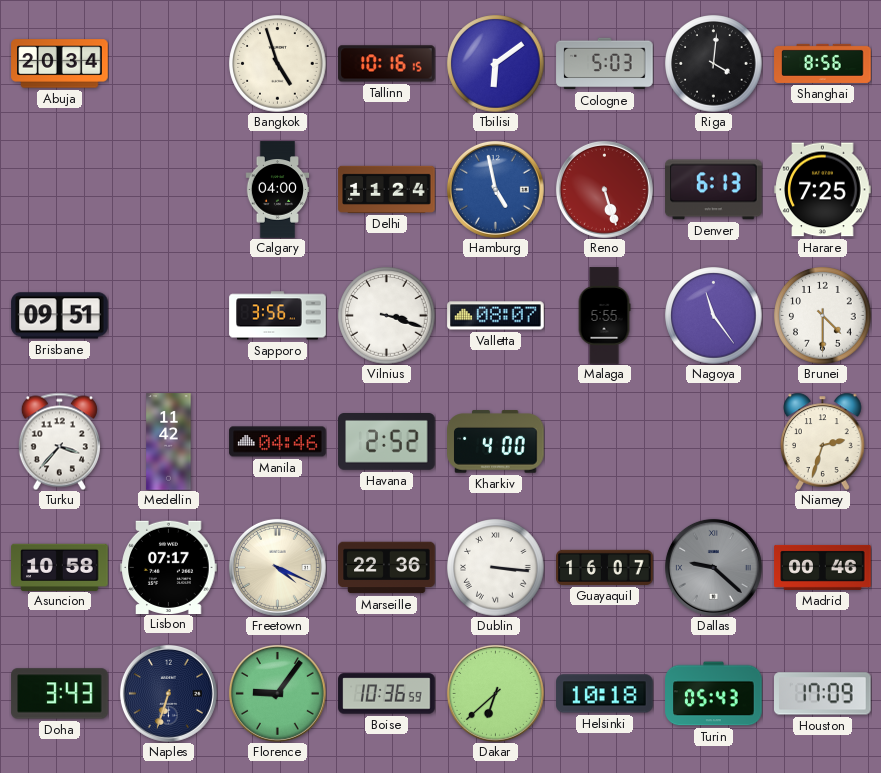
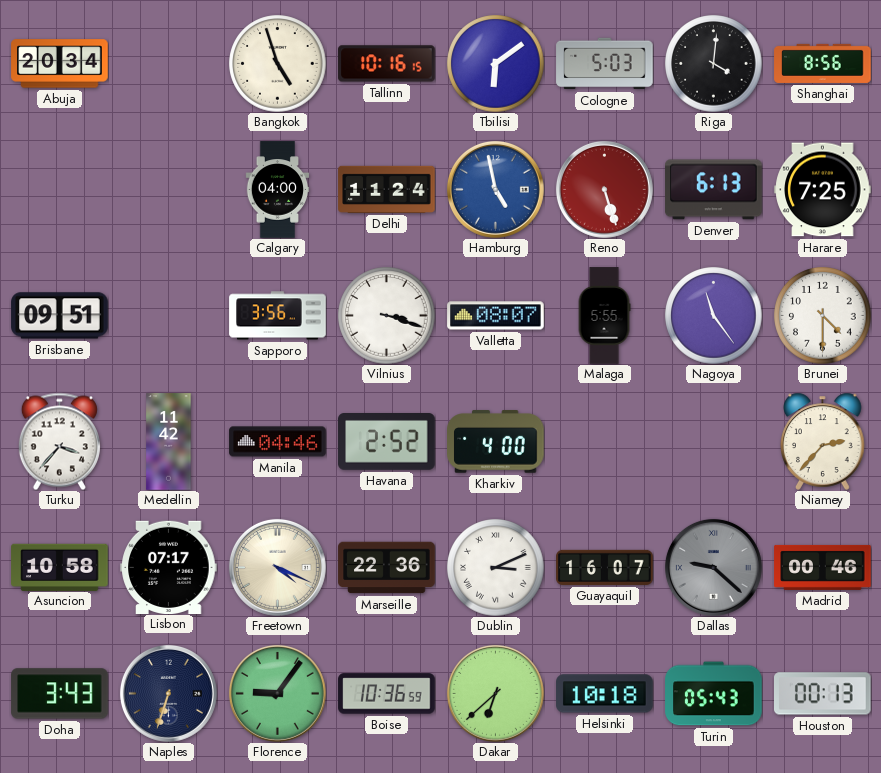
Niamey: 2:33 -> 2:37 (823, 441)
Dublin: 3:16 -> 3:11 (496, 568)
Houston: 17:09 -> 00:13 (823, 694)
